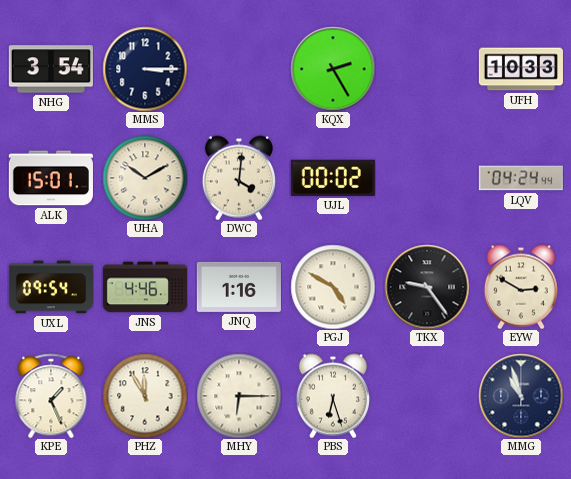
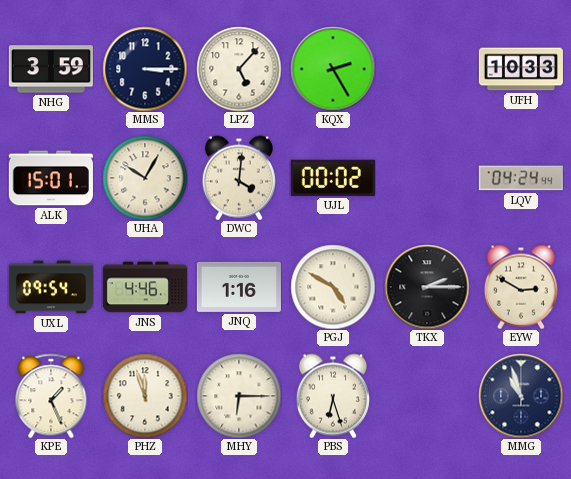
NHG: 3:54 -> 3:59 (51, 69)
LPZ: none -> 5:07 (239, 69)
UHA: 10:10 -> 10:05 (145, 178)
TKX: 9:24 -> 2:15 (427, 287)
PHZ: 11:55 -> 11:57 (145, 396)
